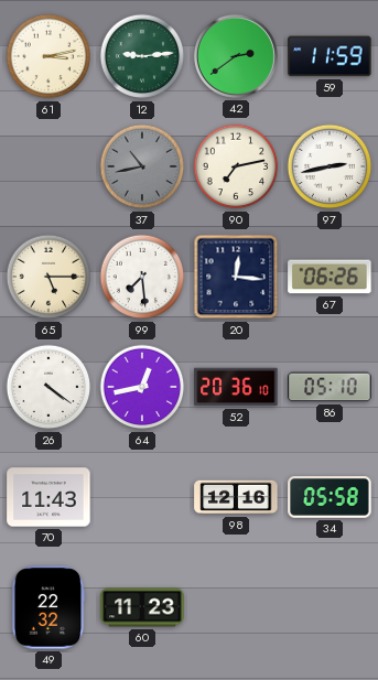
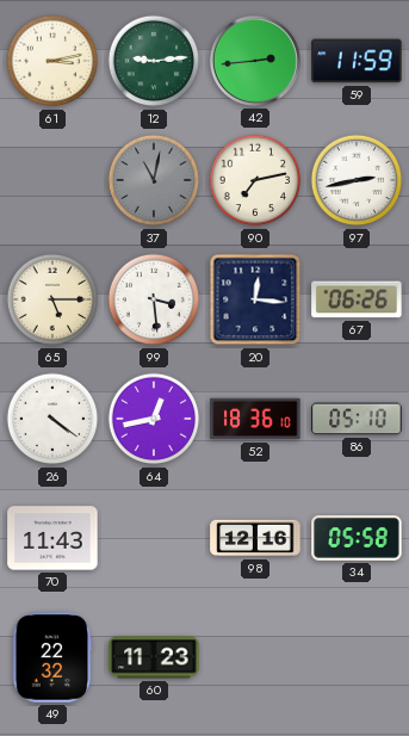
42: 2:39 -> 2:44 (255, 61)
37: 10:43 -> 11:02 (154, 180)
99: 7:29 -> 3:29 (154, 299)
52: 20:36 -> 18:36 (255, 419)
